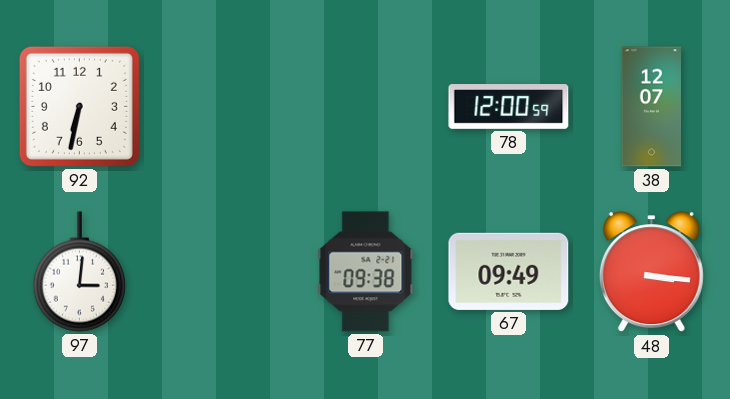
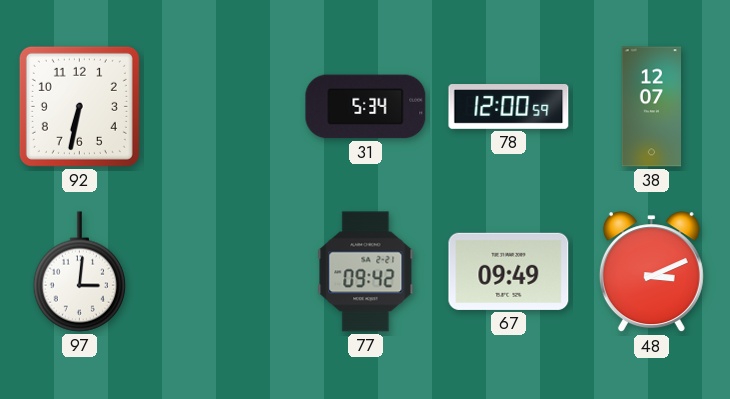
31: none -> 5:34 (366, 107)
77: 09:38 -> 09:42 (366, 272)
48: 3:16 -> 3:11 (651, 272)
